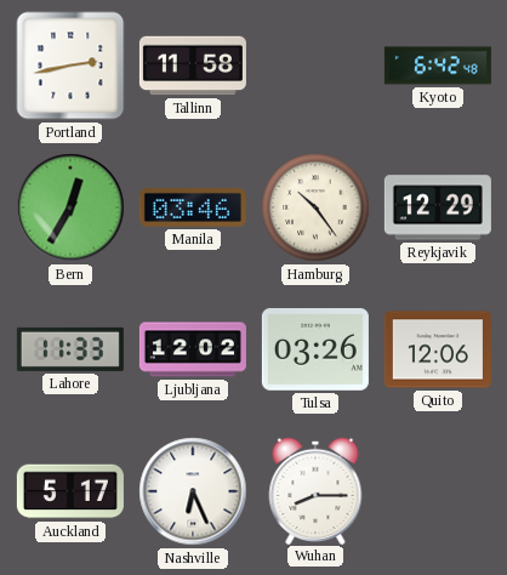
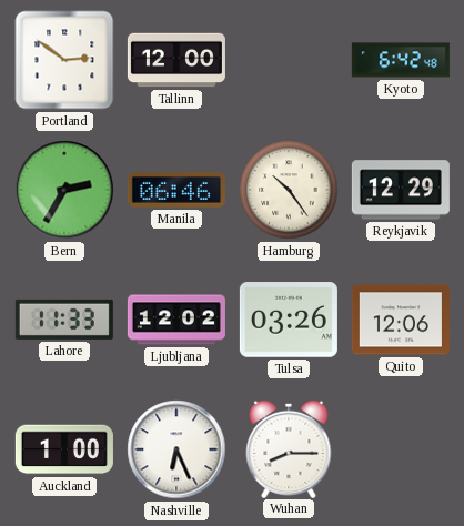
Portland: 2:43 -> 2:51 (64, 60)
Tallinn: 11:58 -> 12:00 (176, 60)
Bern: 12:35 -> 2:35 (64, 190)
Manila: 03:46 -> 06:46 (176, 191)
Auckland: 5:17 -> 1:00 (64, 449)
